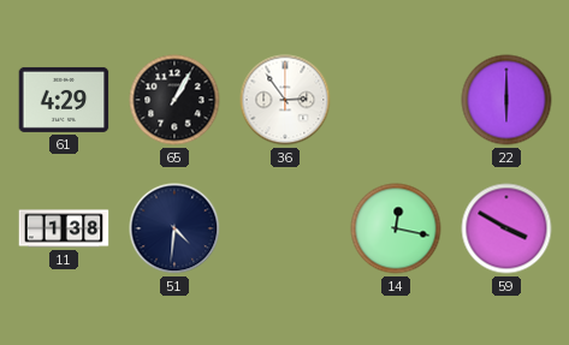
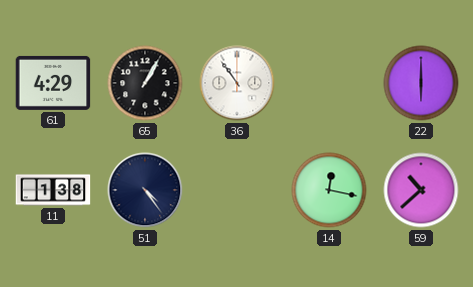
36: 2:54 -> 10:54 (237, 83)
51: 4:31 -> 4:24 (145, 190)
59: 3:50 -> 10:38 (421, 190)
